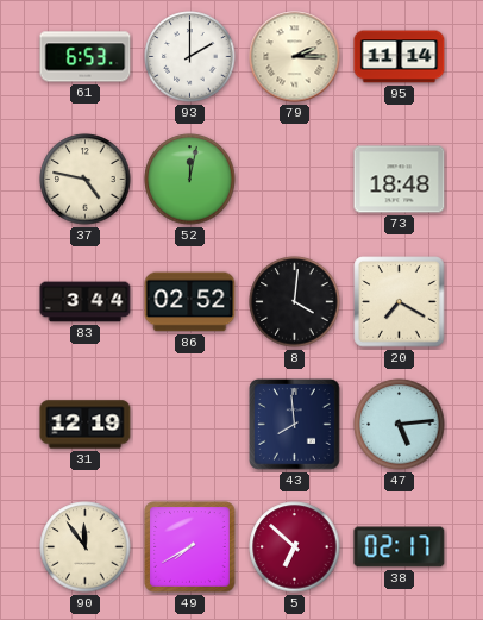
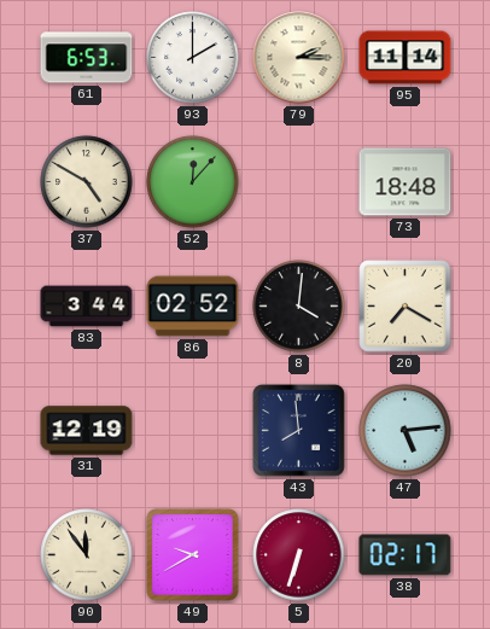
37: 4:47 -> 4:50 (87, 182)
52: 12:02 -> 12:07 (193, 182)
49: 7:40 -> 9:40 (193, 555)
5: 6:52 -> 6:33 (299, 555)
